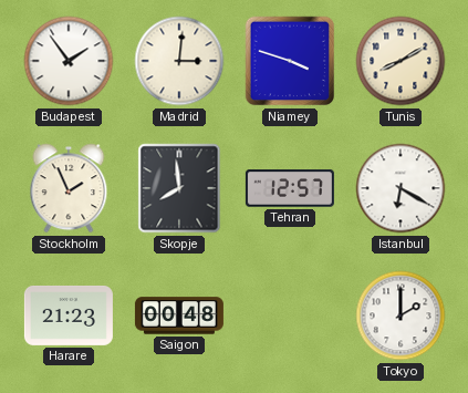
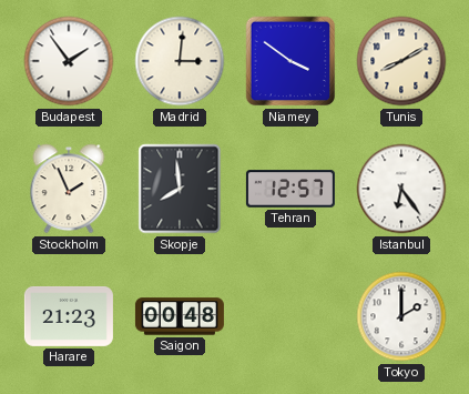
Niamey: 3:48 -> 3:51 (290, 61)
Istanbul: 6:20 -> 6:24 (401, 189)
